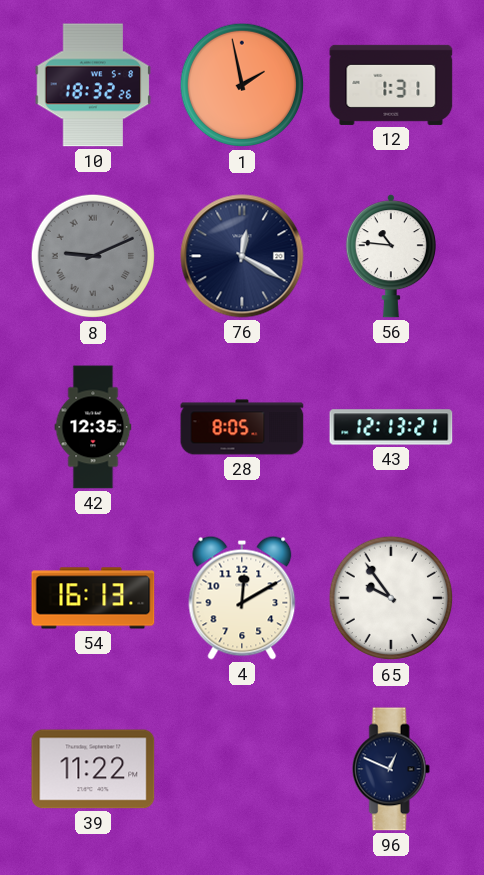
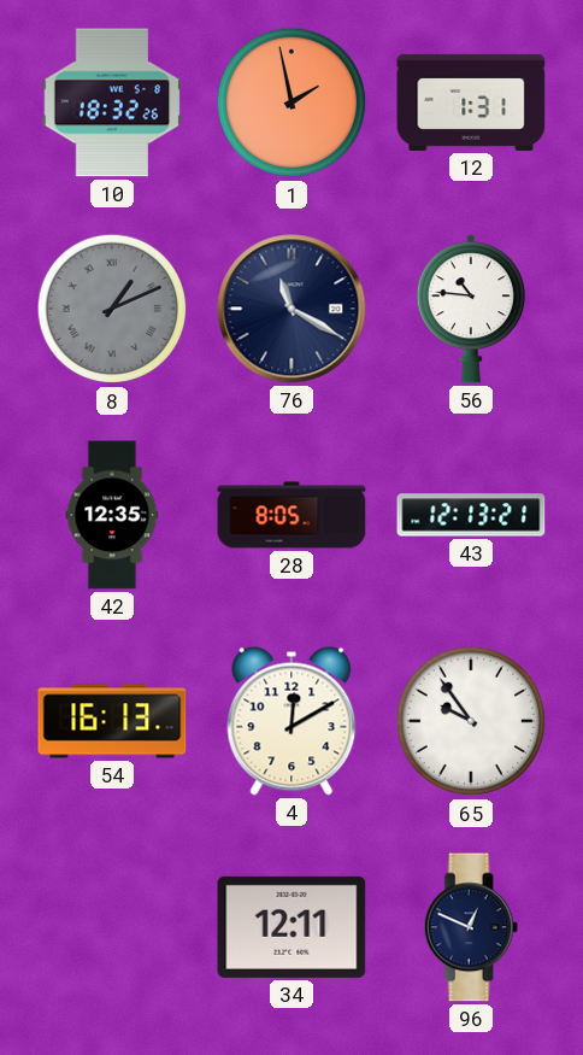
8: 9:11 -> 1:11 (112, 309)
76: 12:20 -> 11:20 (291, 309)
39: 11:22 -> none (93, 769)
34: none -> 12:11 (291, 927)
